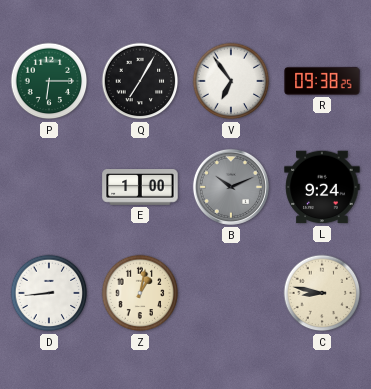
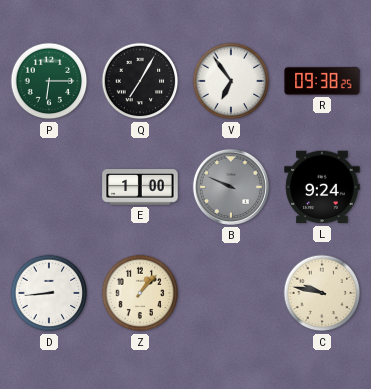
B: 10:11 -> 9:49 (231, 187)
Z: 1:02 -> 1:07 (140, 293)
C: 8:47 -> 9:47 (322, 293)
